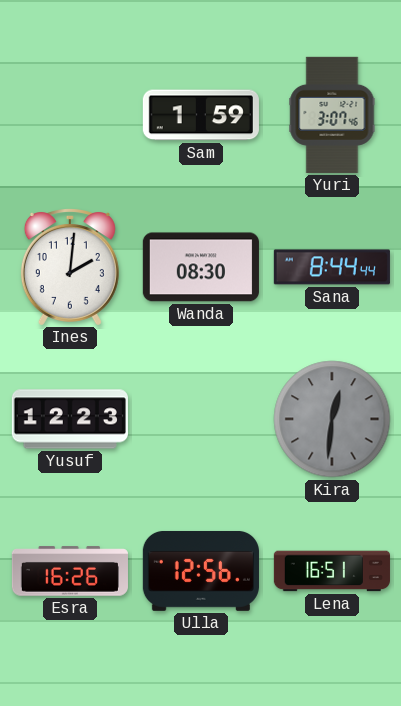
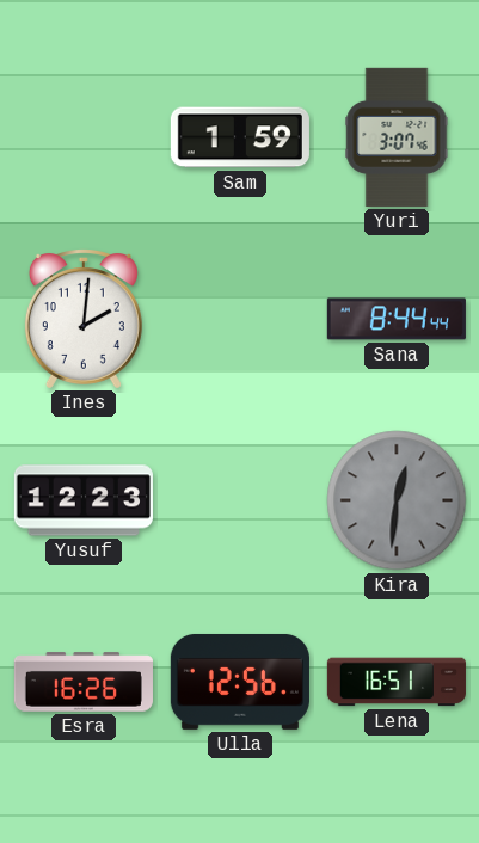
Wanda: 08:30 -> none (201, 267)
